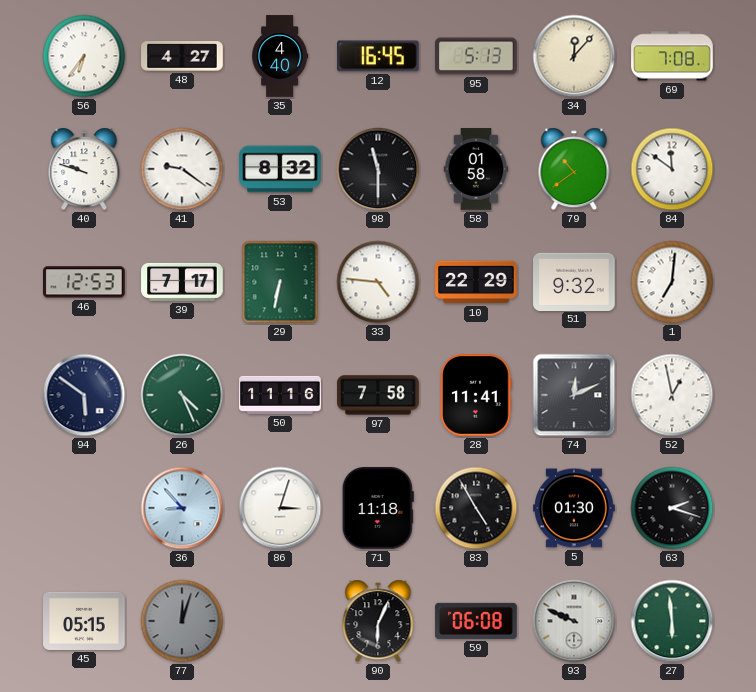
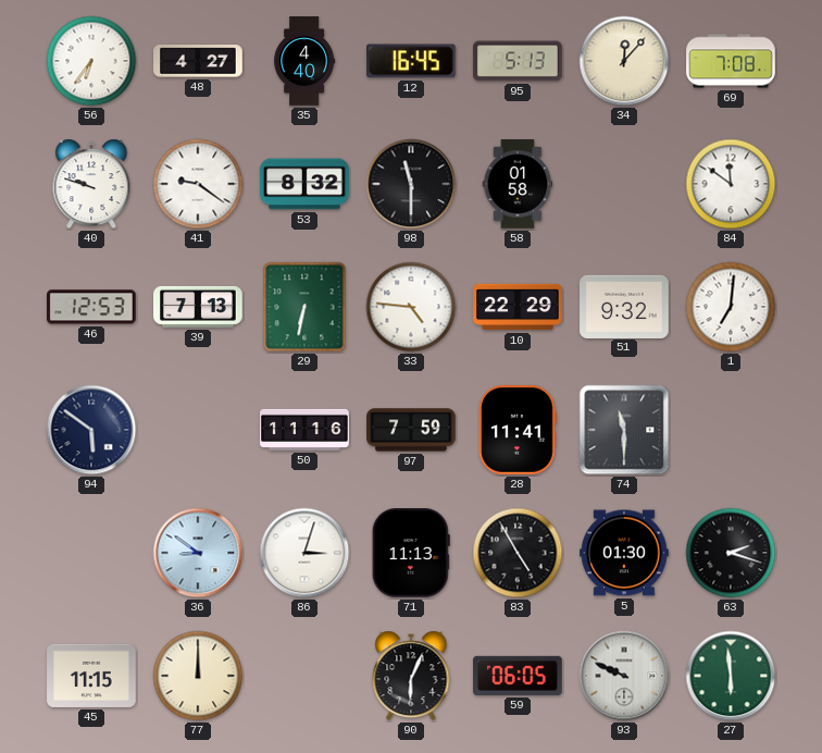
79: 10:39 -> none (574, 169)
39: 7:17 -> 7:13 (198, 307)
26: 4:26 -> none (182, 395)
97: 7:58 -> 7:59 (411, 430)
74: 12:11 -> 11:30 (624, 430)
52: 12:58 -> none (672, 395)
36: 8:53 -> 8:51 (198, 553)
71: 11:18 -> 11:13 (411, 554)
45: 05:15 -> 11:15 (91, 676)
77: 12:03 -> 12:00 (198, 676)
77 dial: grey -> cream (198, 676)
59: 06:08 -> 06:05 (518, 676)
